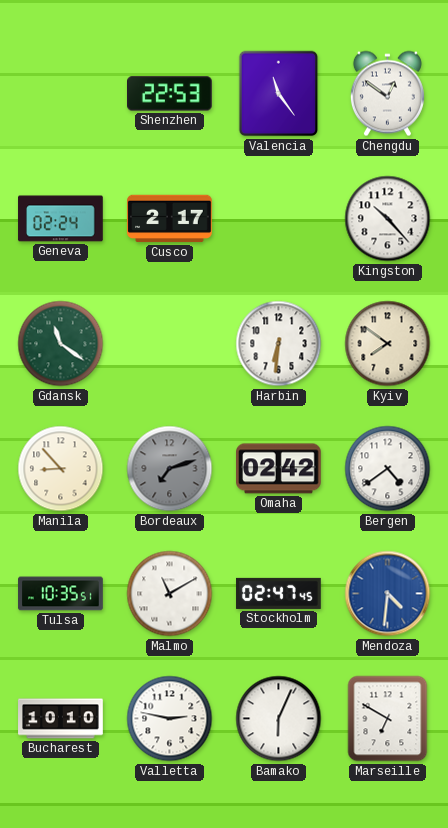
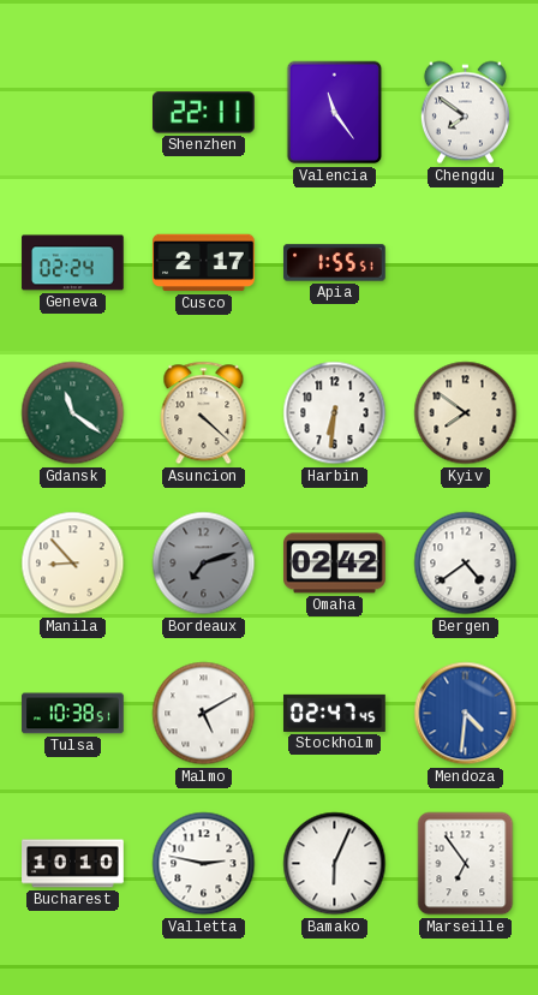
Shenzhen: 22:53 -> 22:11 (204, 113)
Chengdu: 12:51 -> 7:51 (465, 113)
Apia: none -> 1:55 (335, 263)
Kingston: 10:23 -> none (388, 219)
Asuncion: none -> 4:22 (204, 413)
Tulsa: 10:35 -> 10:38 (73, 714)
Malmo: 11:10 -> 5:10 (204, 714)
Marseille: 6:50 -> 6:54 (466, 864)
